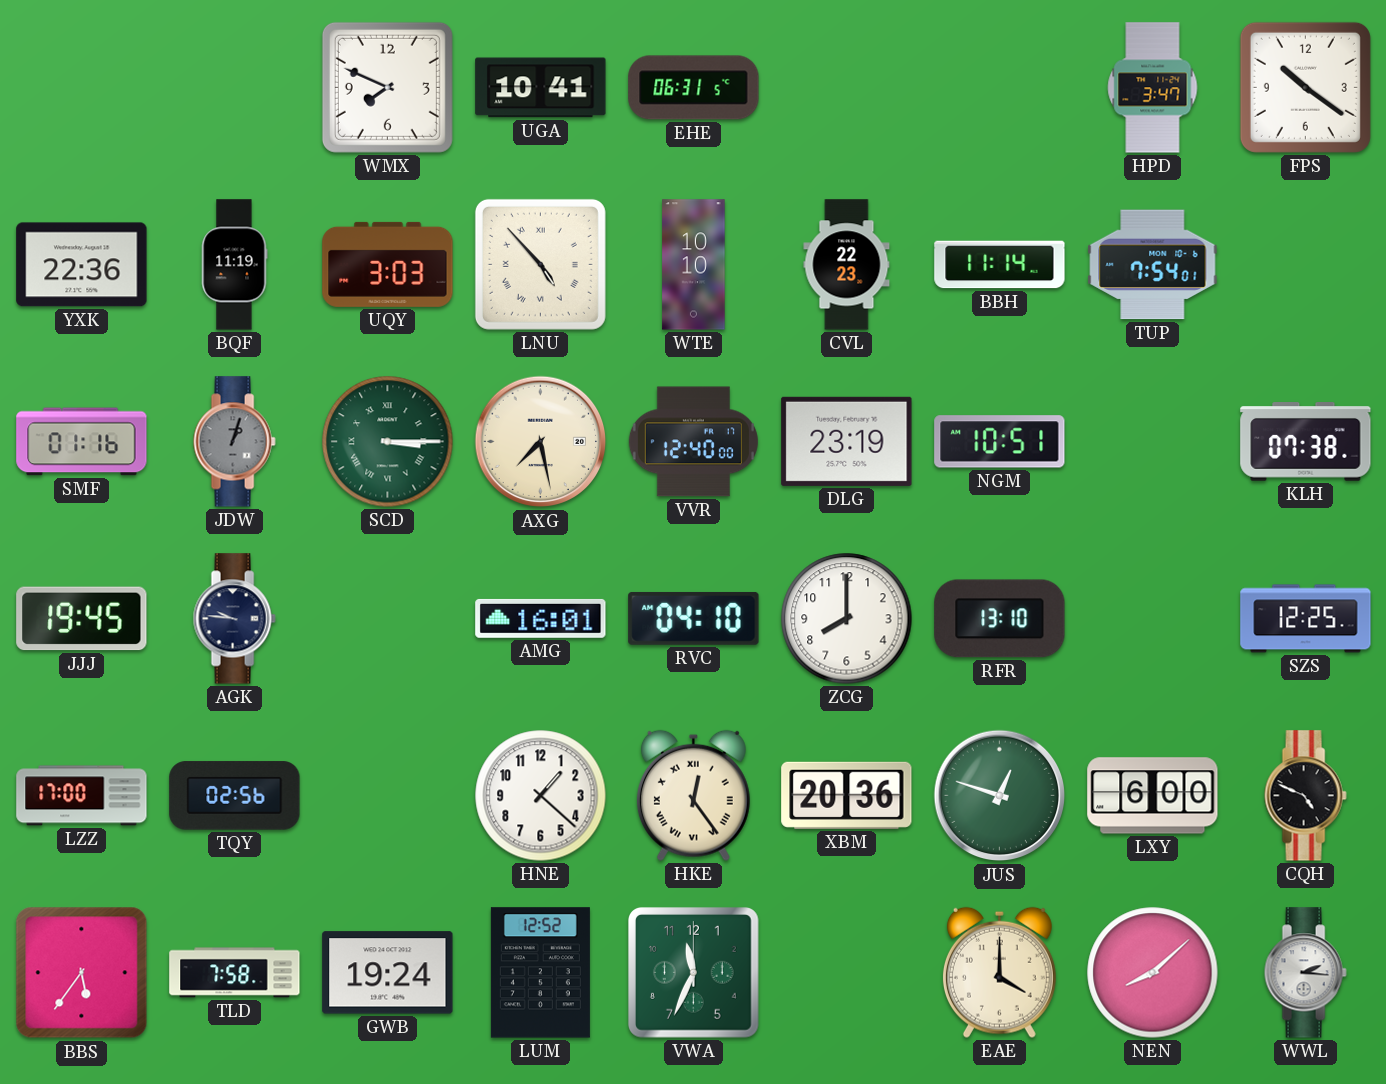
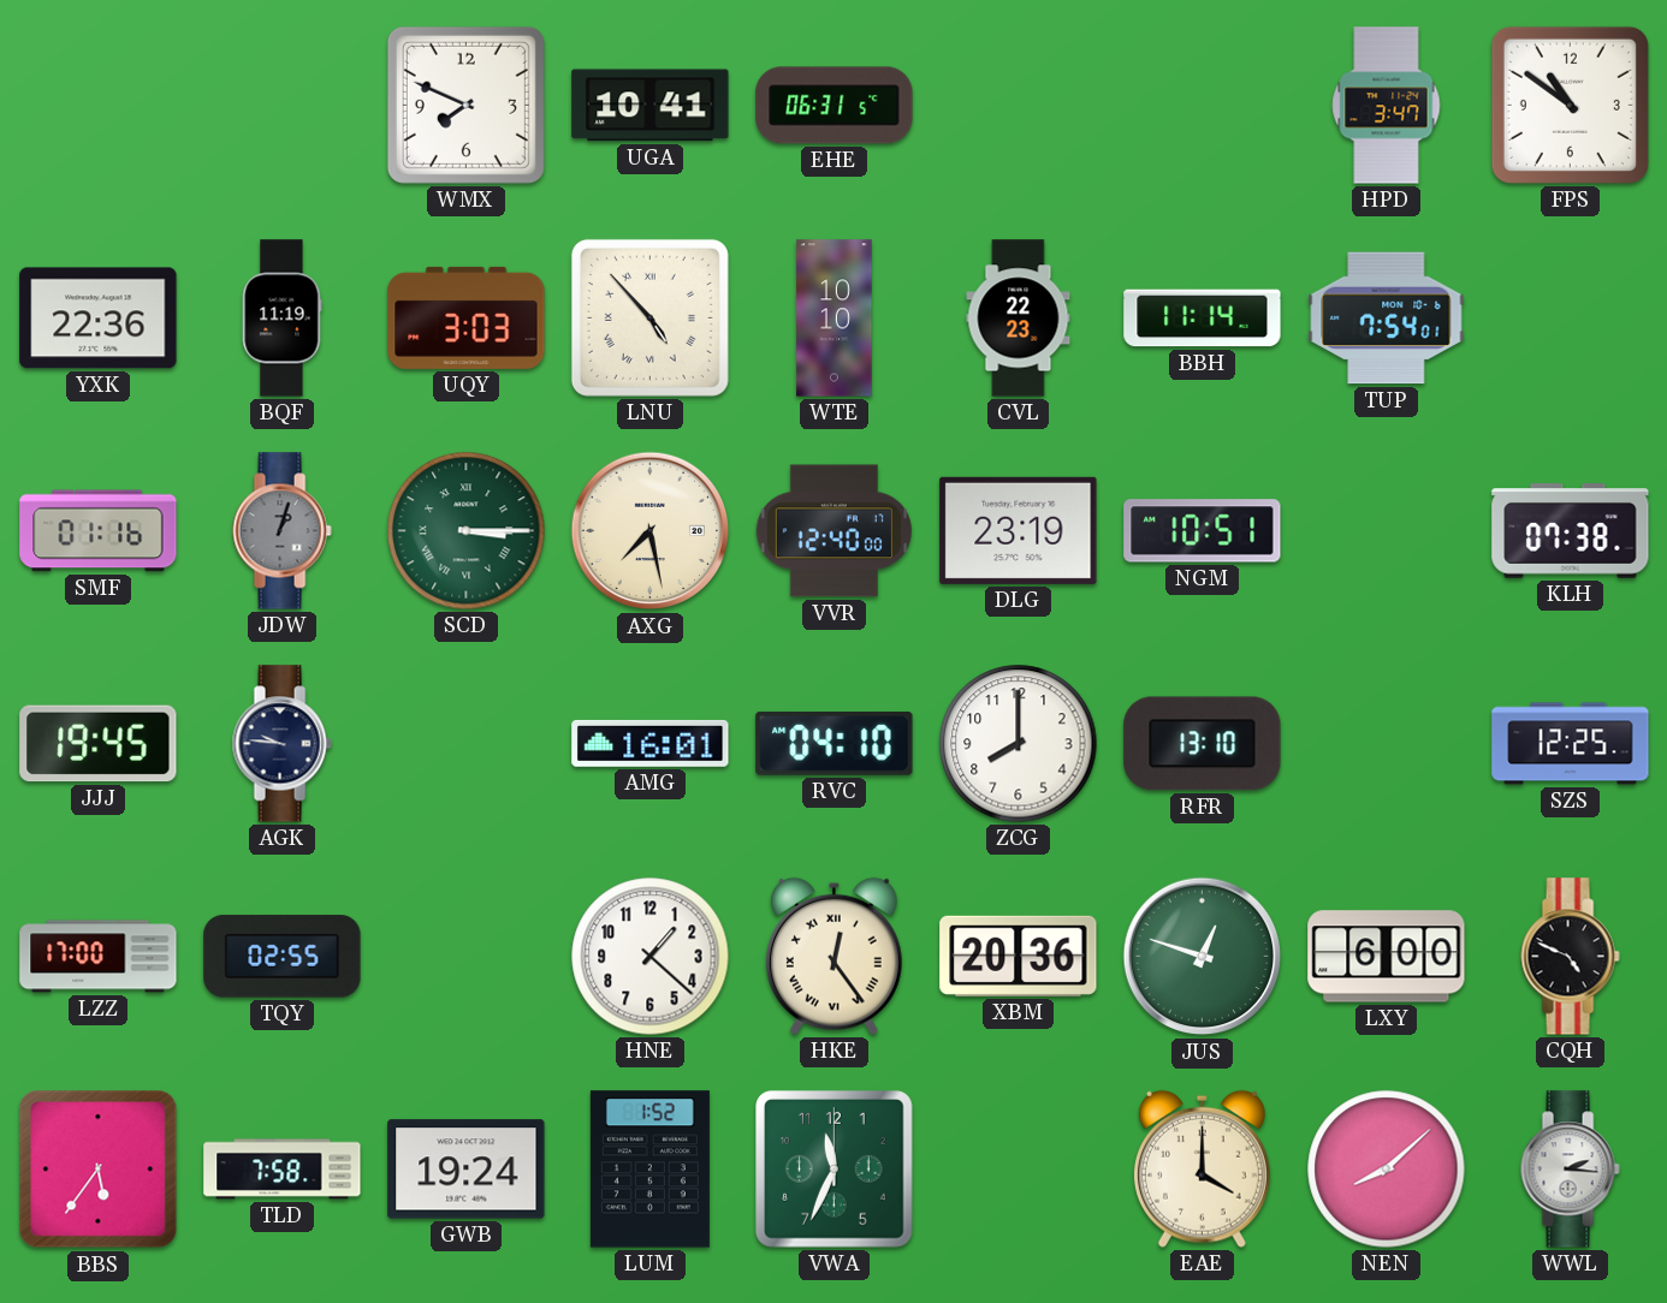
FPS: 10:21 -> 10:51 (1570, 105)
TQY: 02:56 -> 02:55 (283, 957)
LUM: 12:52 -> 1:52 (649, 1170)
